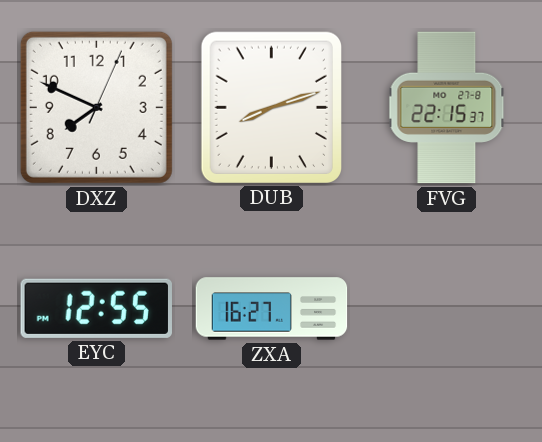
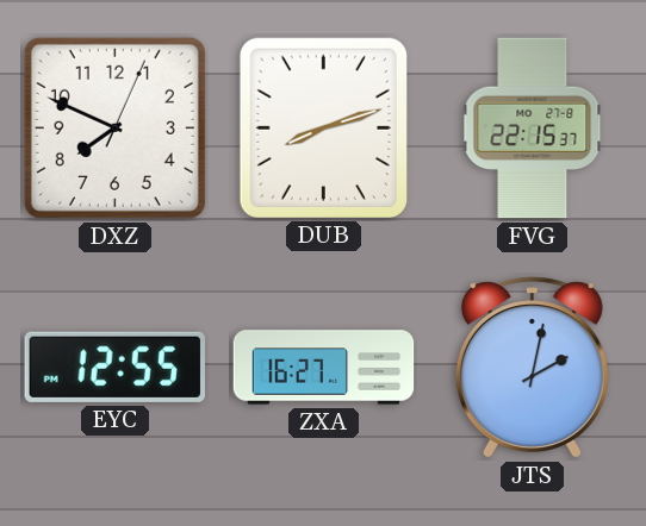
JTS: none -> 2:02 (532, 368)
